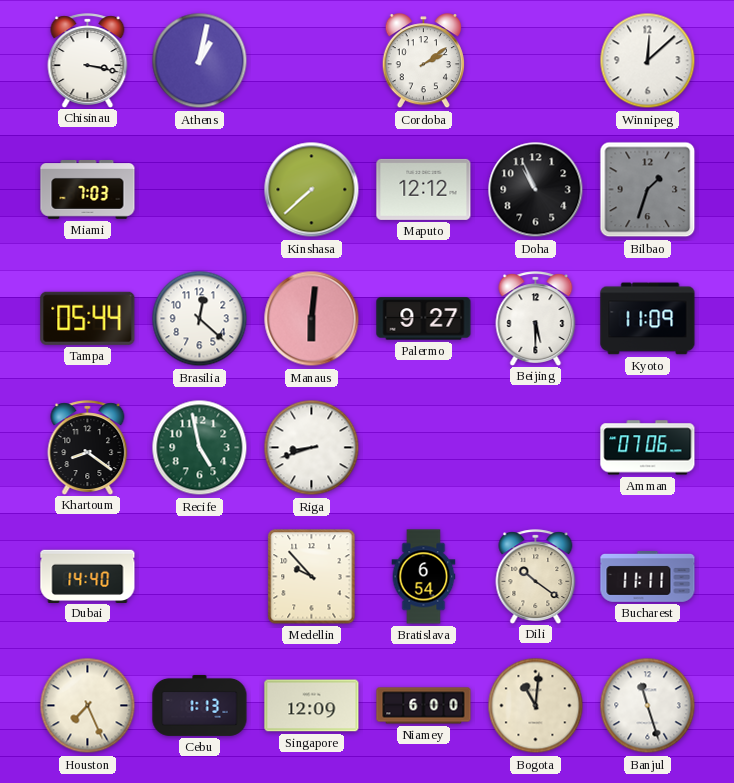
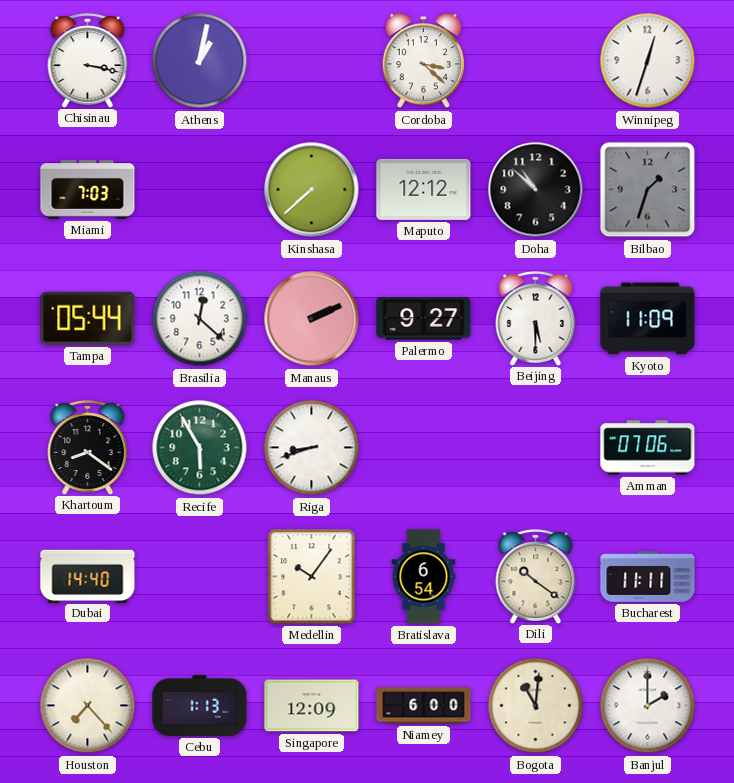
Cordoba: 2:09 -> 3:22 (423, 61)
Winnipeg: 12:08 -> 12:33 (648, 61)
Doha: 10:56 -> 10:52 (536, 190)
Manaus: 6:01 -> 2:11 (312, 319)
Recife: 4:58 -> 5:55 (200, 448)
Medellin: 9:53 -> 10:06 (312, 577)
Houston: 7:26 -> 7:23 (88, 706)
Banjul: 11:27 -> 2:00 (648, 706)
